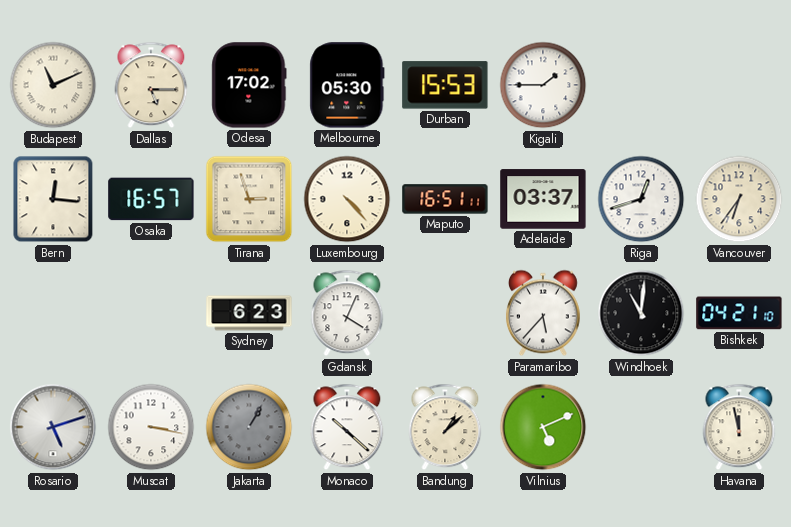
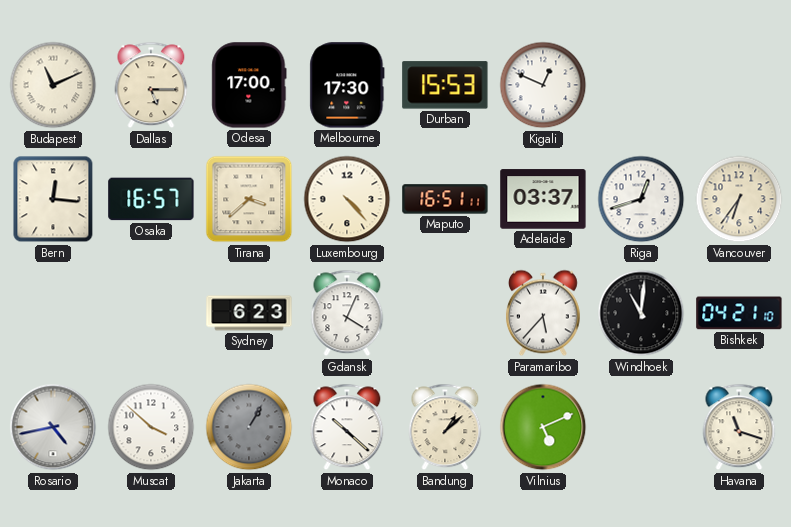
Odesa: 17:02 -> 17:00 (249, 85)
Melbourne: 05:30 -> 17:30 (347, 85)
Kigali: 1:45 -> 12:49 (543, 85)
Tirana: 2:57 -> 3:38 (249, 199)
Rosario: 5:12 -> 4:43 (53, 427)
Muscat: 3:17 -> 3:52 (151, 427)
Havana: 11:58 -> 11:18 (739, 427)
